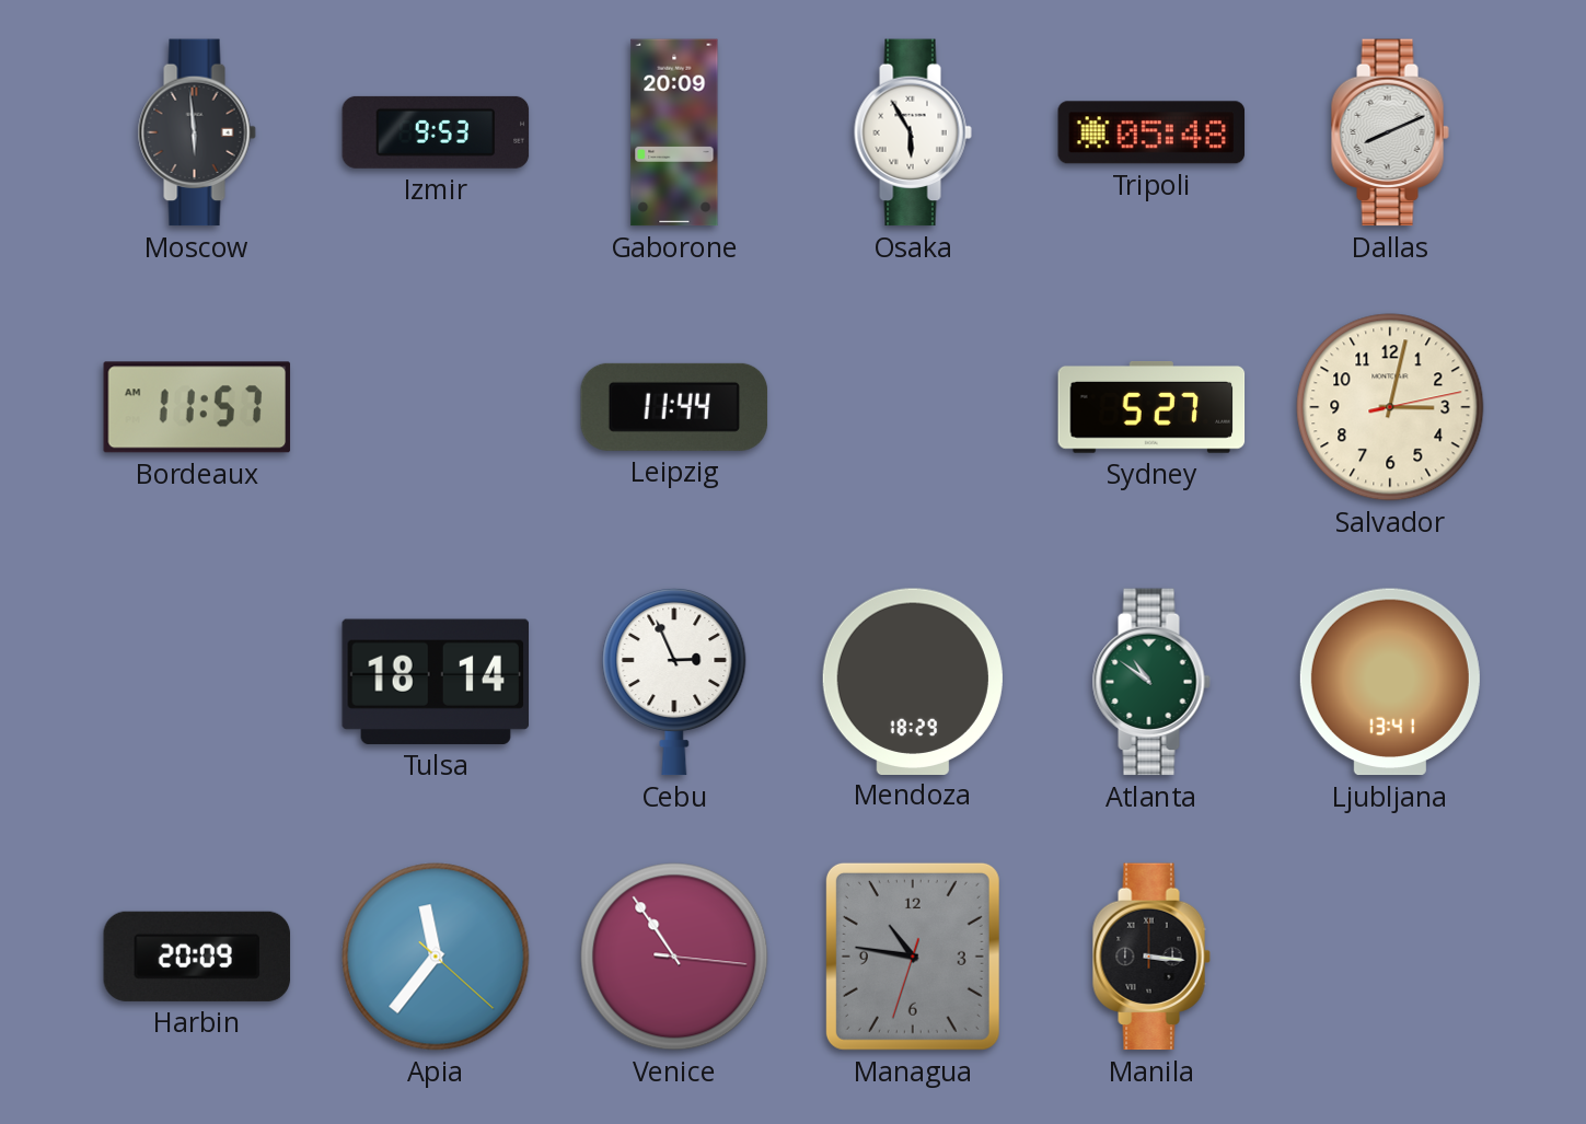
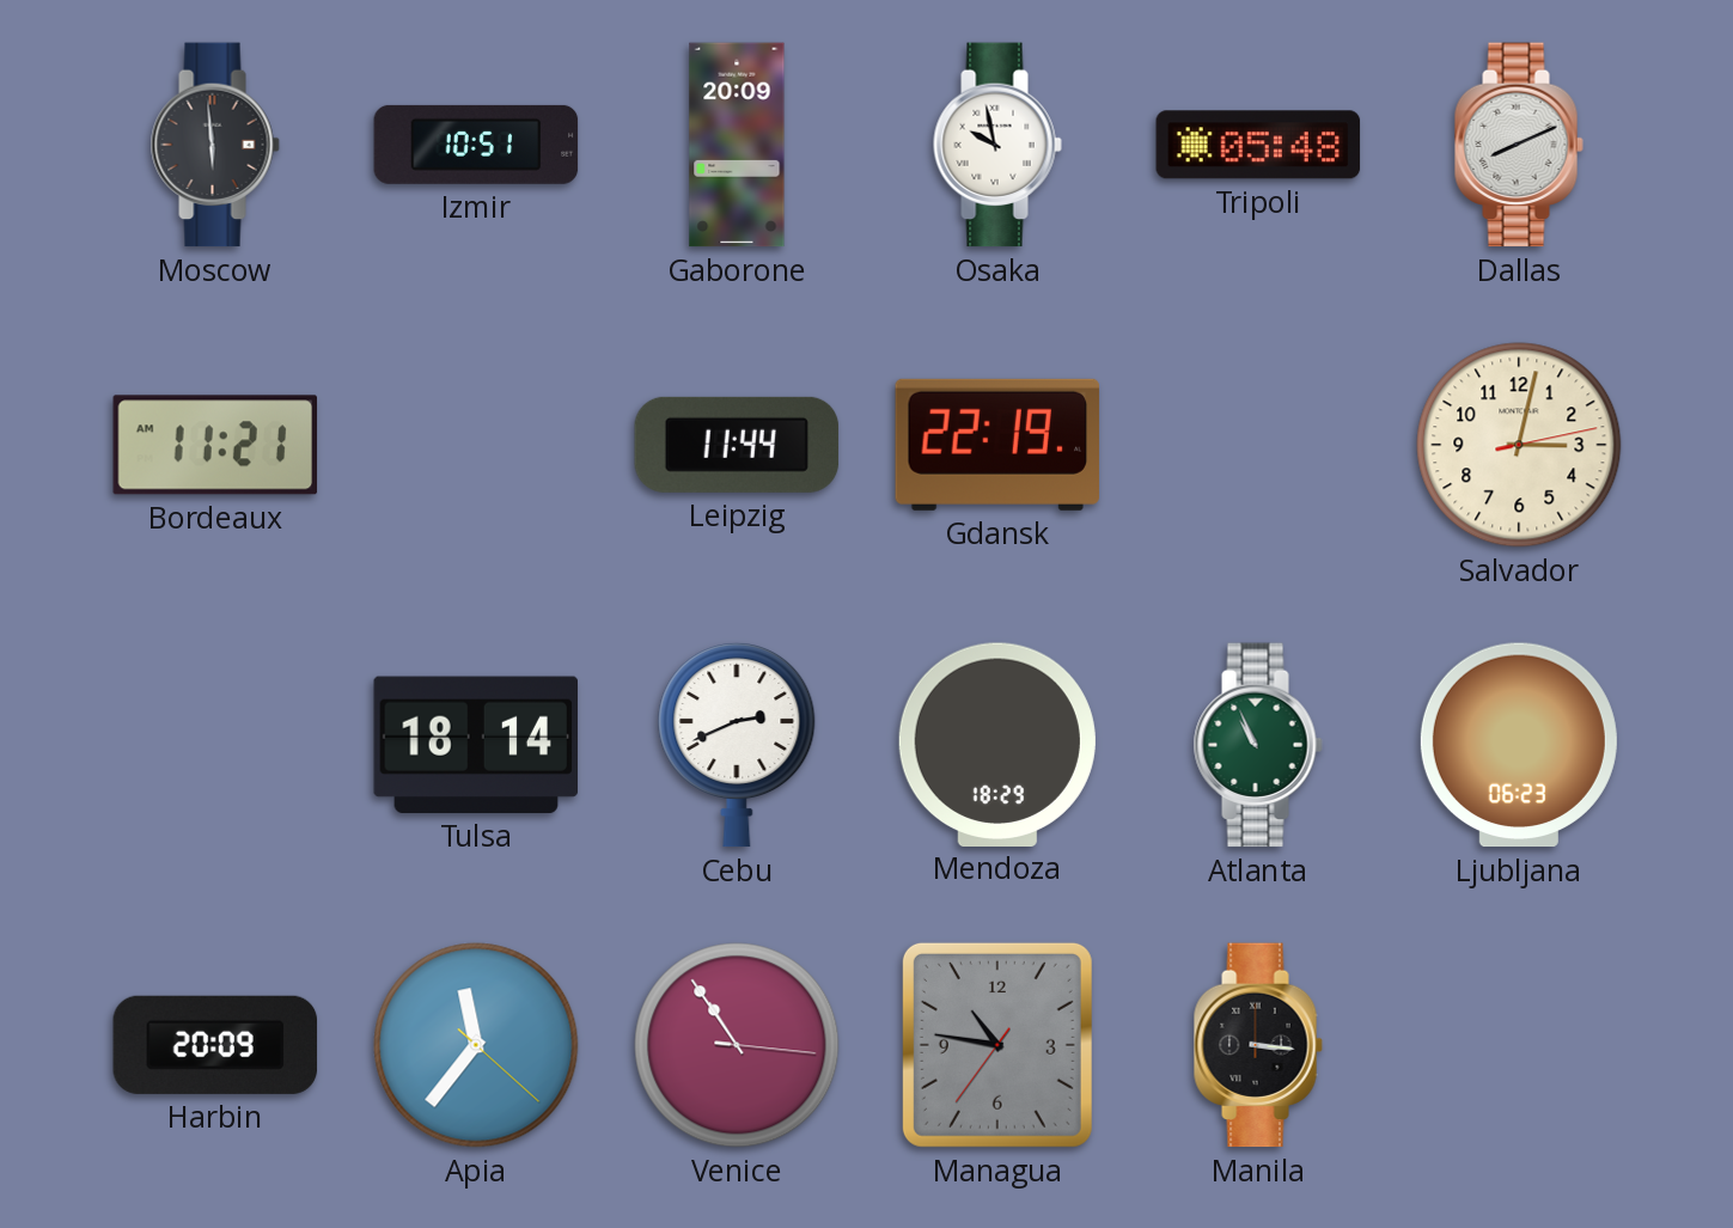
Izmir: 9:53 -> 10:51 (476, 145)
Osaka: 5:55 -> 9:58 (997, 145)
Bordeaux: 11:57 -> 11:21 (215, 445)
Gdansk: none -> 22:19 (997, 445)
Sydney: 5:27 -> none (1151, 407)
Cebu: 2:56 -> 2:41 (737, 745)
Atlanta: 10:51 -> 10:56 (1258, 745)
Ljubljana: 13:41 -> 06:23 (1519, 745)
Managua: 10:46:33 -> 10:46:36 (997, 1045)
